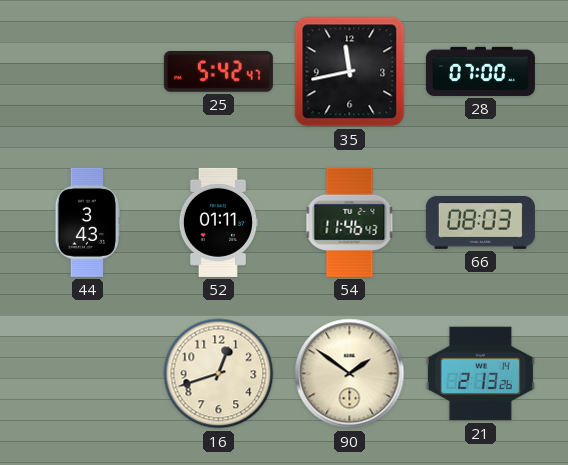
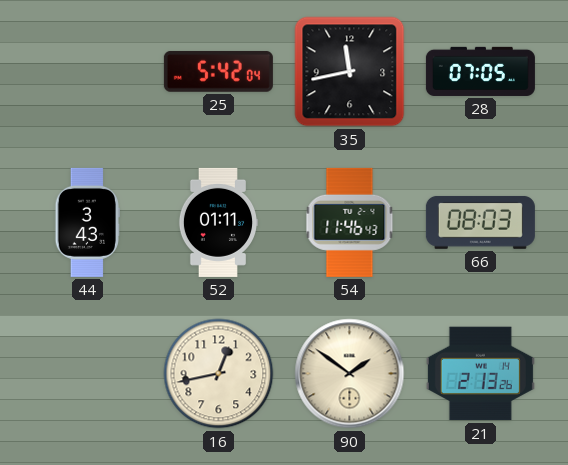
25: 5:42:47 -> 5:42:04 (218, 72)
28: 07:00 -> 07:05 (480, 71)
16: 12:42 -> 12:43 (219, 374)
